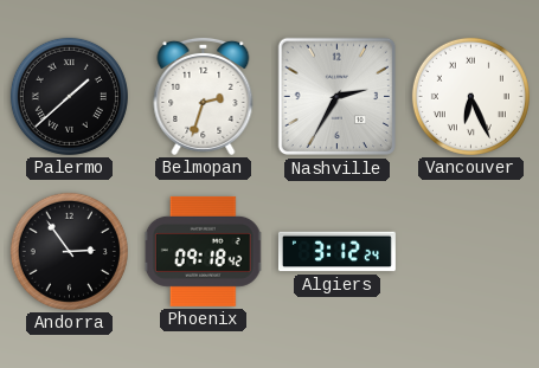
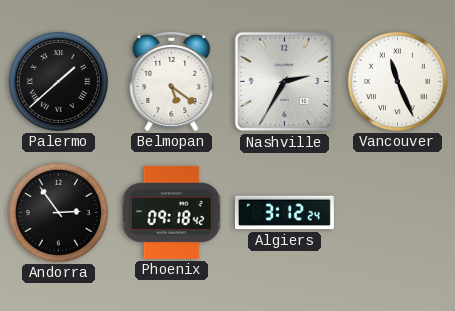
Belmopan: 2:33 -> 5:21 (172, 81)
Vancouver: 6:26 -> 11:26 (397, 81)
